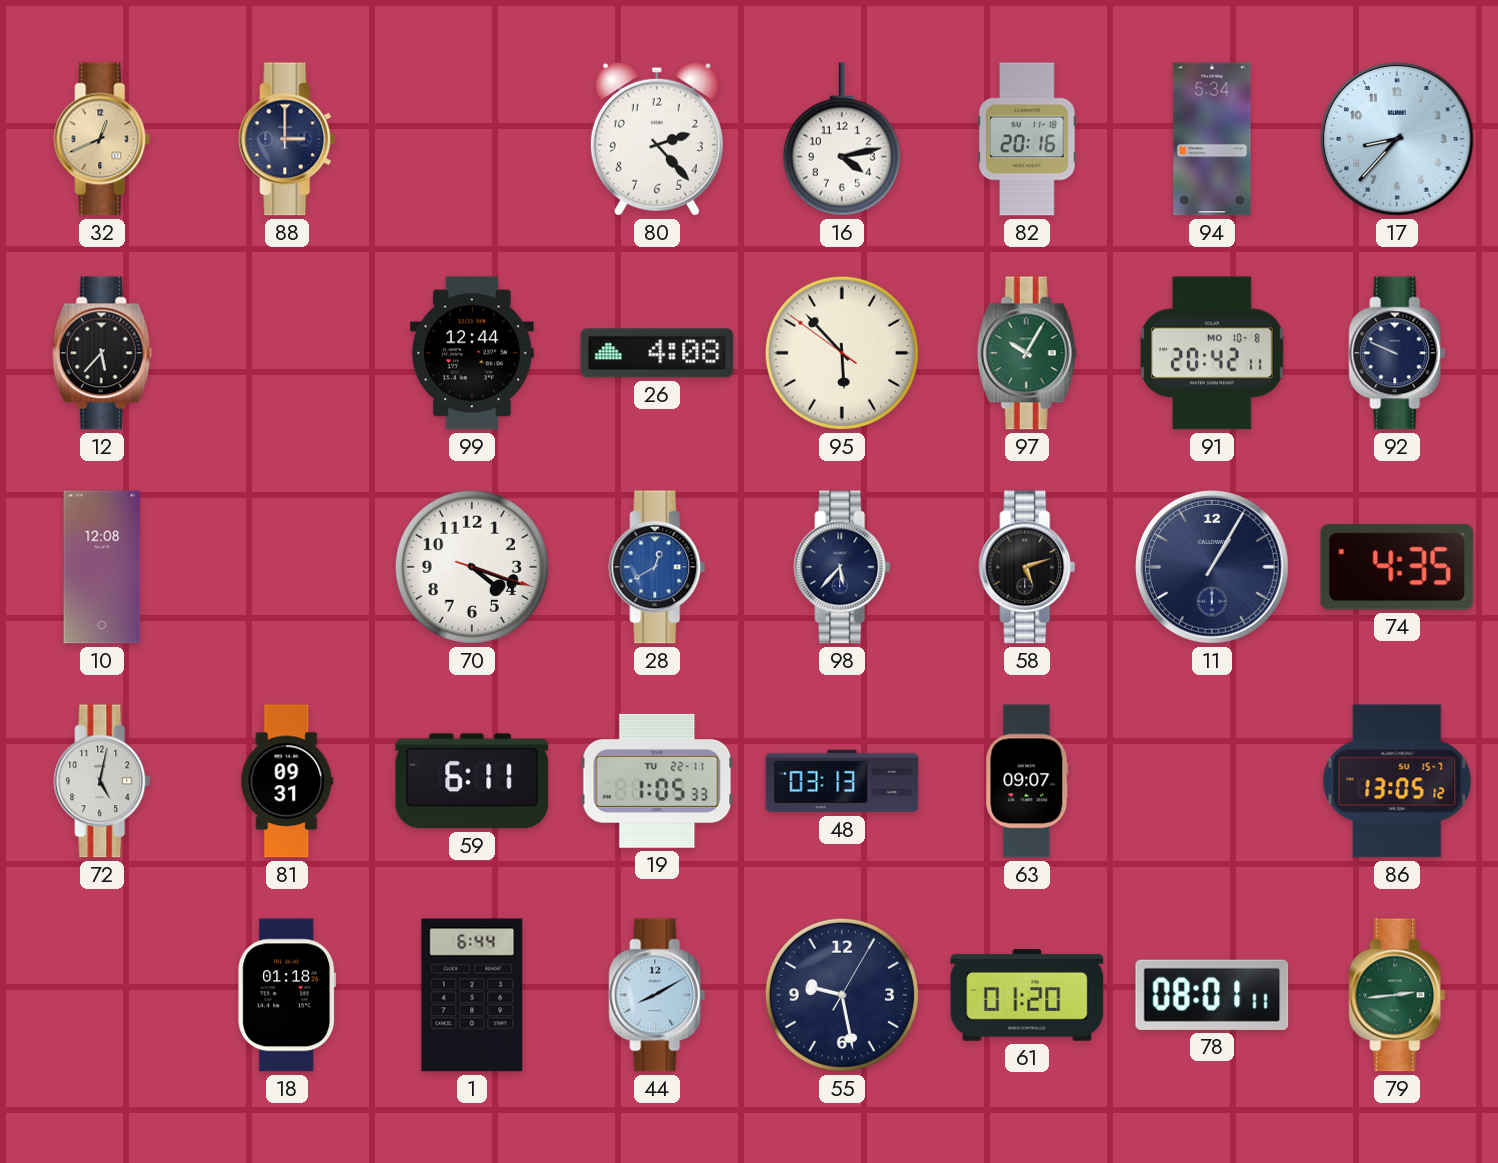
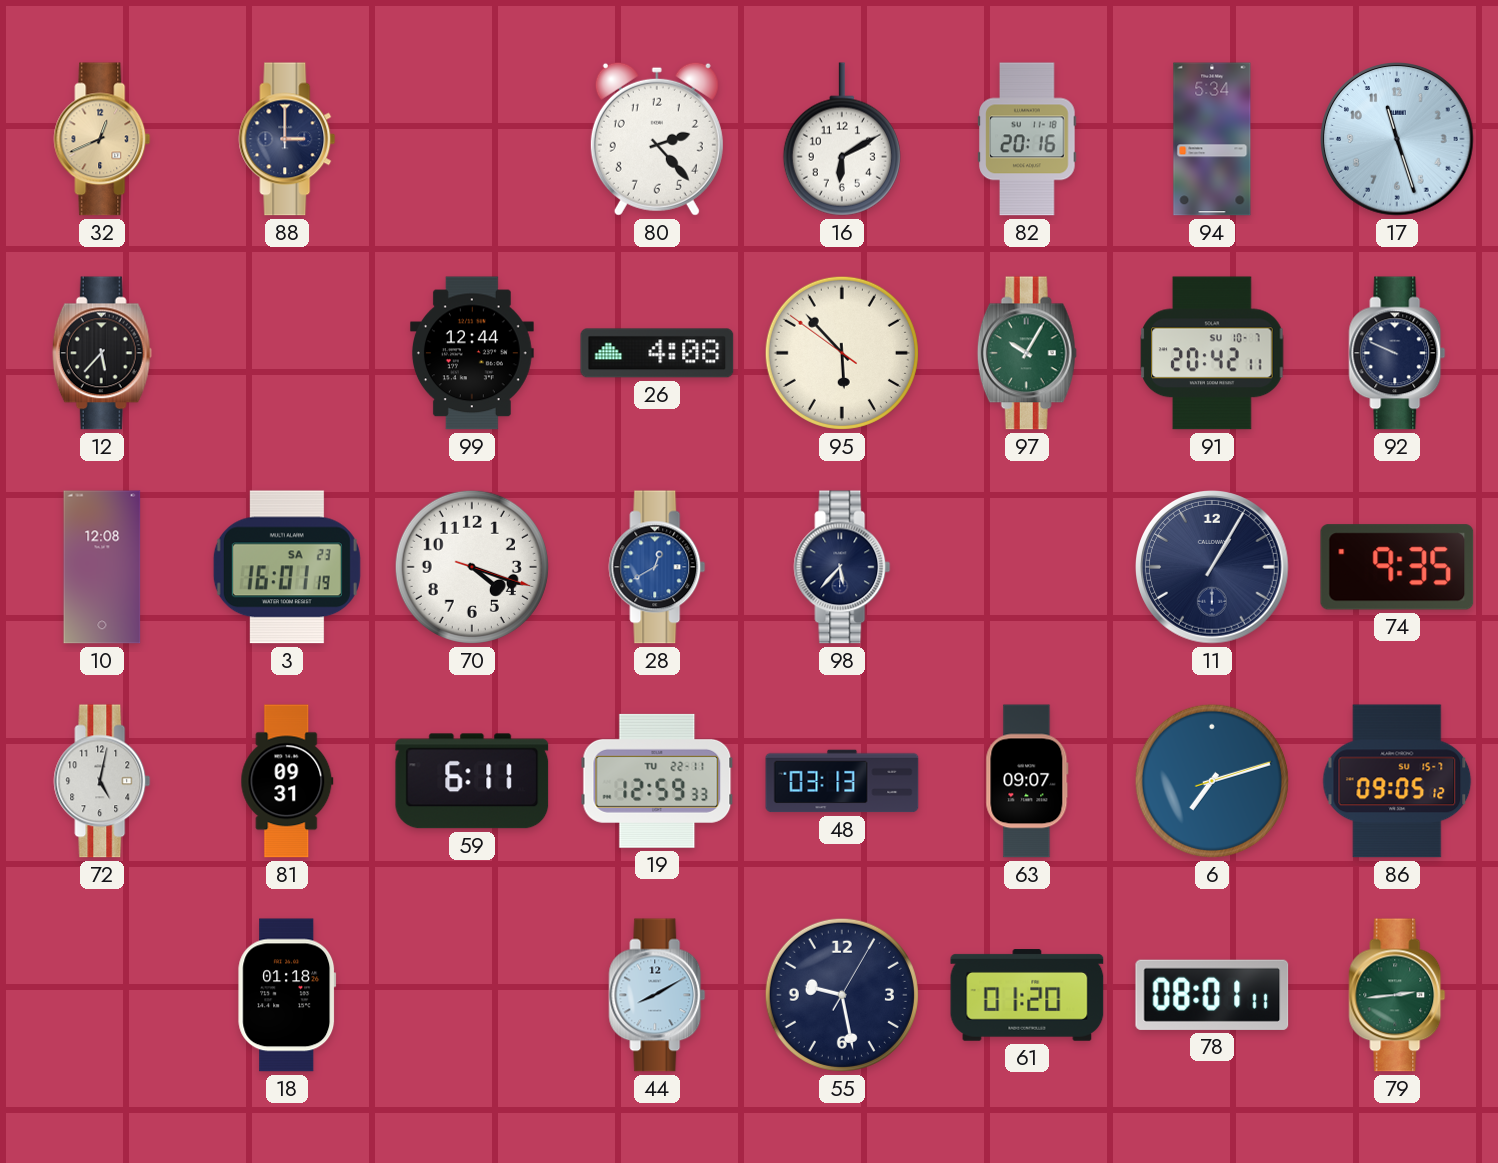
16: 4:13 -> 6:10 (842, 139)
17: 8:37 -> 11:27 (1398, 140)
91 date: MO 10-8 -> SU 10-7 (1212, 353)
3: none -> 16:01 (287, 567)
58: 5:12 -> none (1027, 567)
74: 4:35 -> 9:35 (1397, 567)
19: 1:05 -> 12:59 (657, 781)
6: none -> 7:12 (1212, 781)
86: 13:05 -> 09:05 (1397, 781)
1: 6:44 -> none (472, 995)
